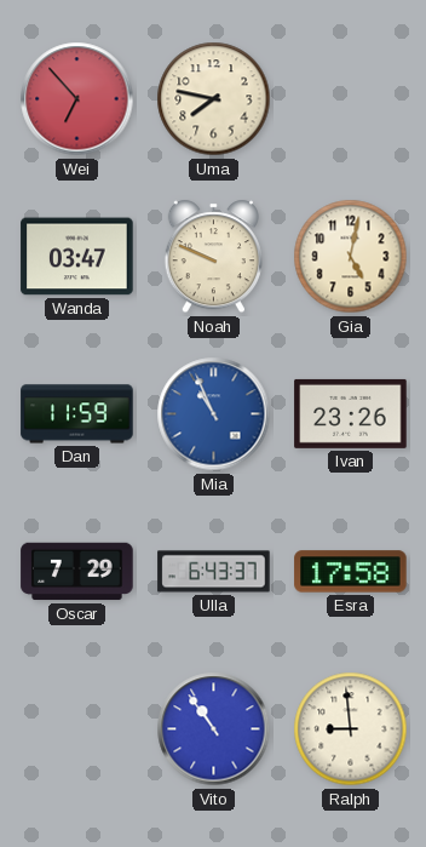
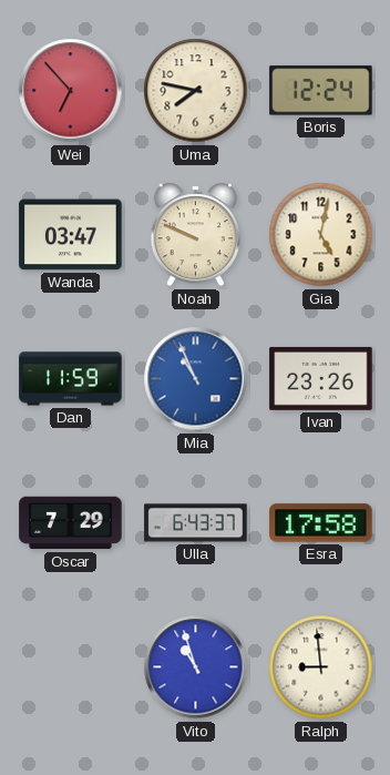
Boris: none -> 12:24 (321, 91)
Vito: 10:54 -> 10:57 (196, 667)
